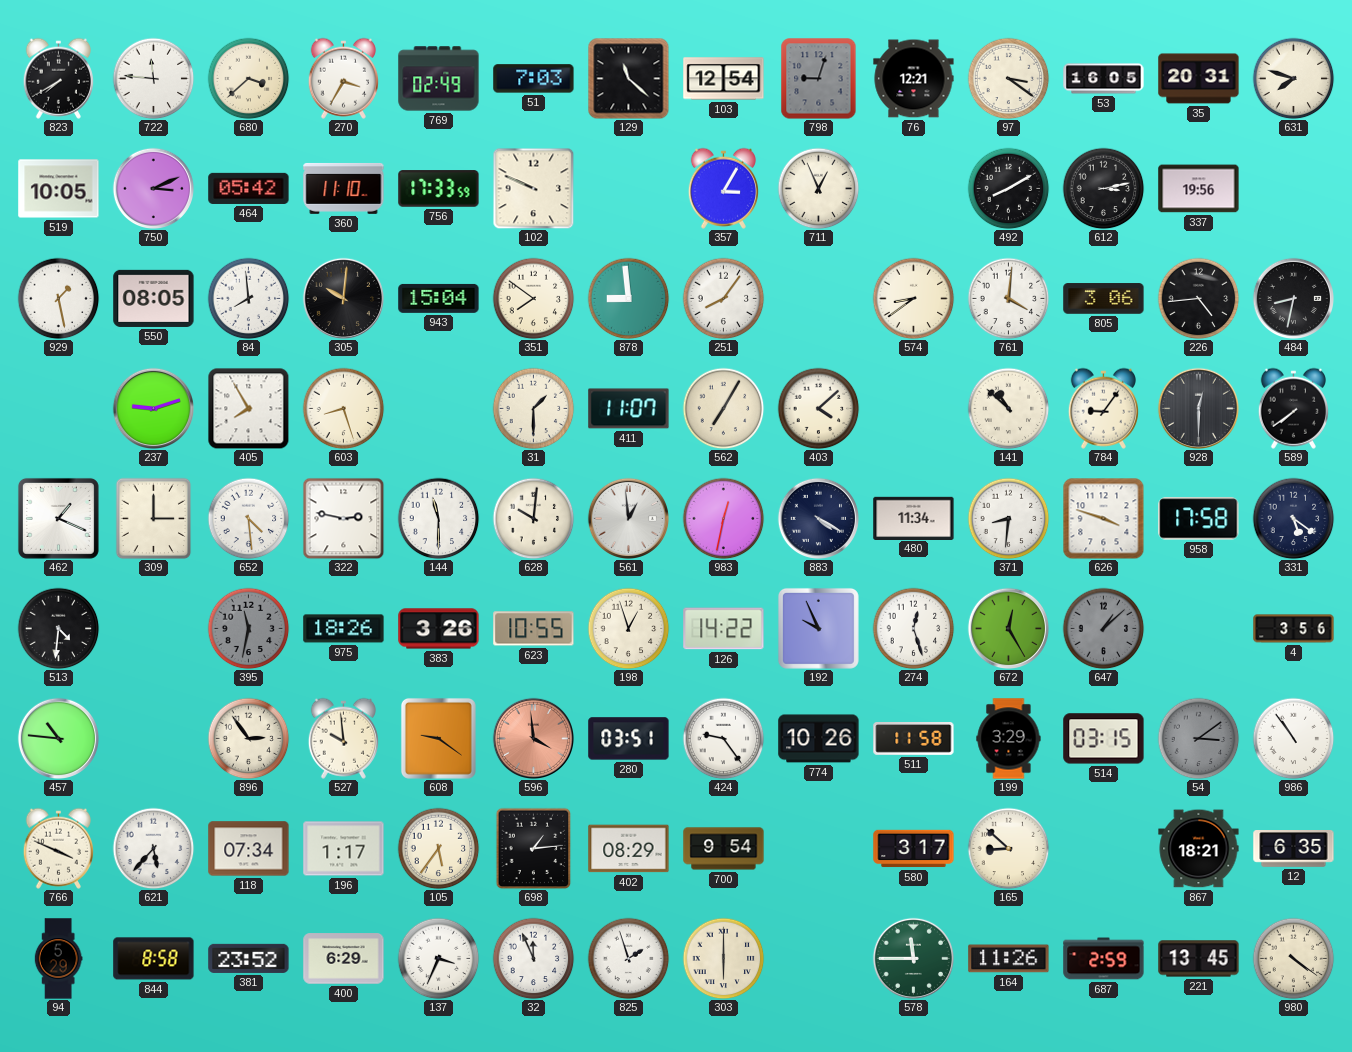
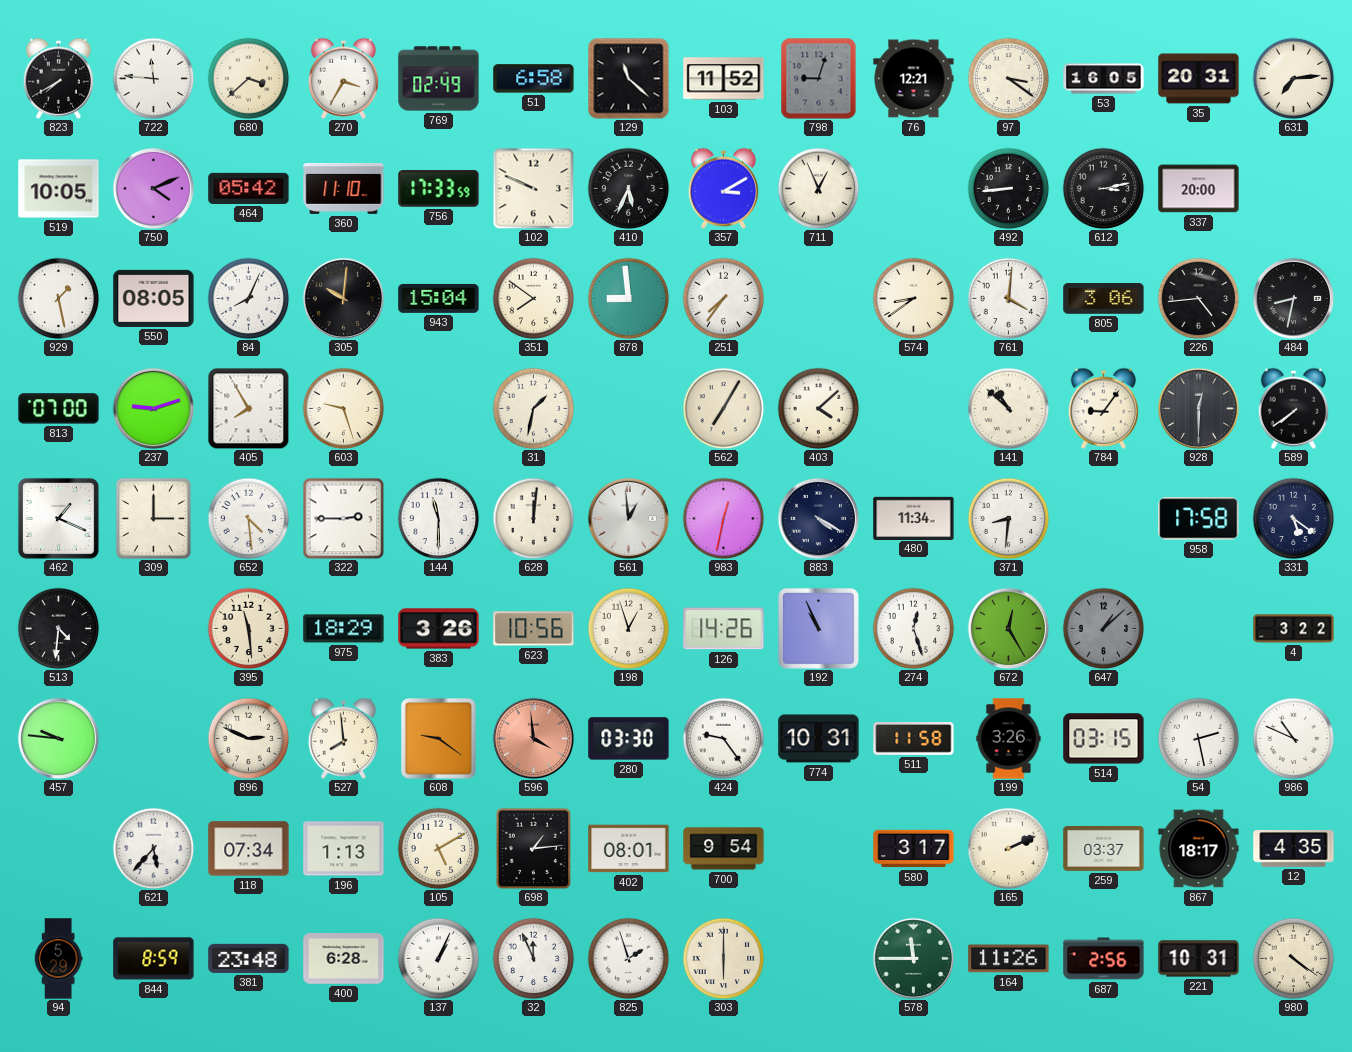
51: 7:03 -> 6:58 (534, 79)
103: 12:54 -> 11:52 (724, 79)
631: 7:48 -> 7:14 (1293, 78)
750: 3:11 -> 4:11 (153, 188)
410: none -> 5:34 (628, 188)
357: 3:05 -> 3:10 (723, 188)
492: 8:10 -> 8:44 (1008, 188)
337: 19:56 -> 20:00 (1199, 189)
84: 7:59 -> 8:04 (248, 298)
251: 8:06 -> 7:36 (723, 298)
813: none -> 07:00 (59, 409)
603: 8:27 -> 9:27 (343, 408)
31: 1:30 -> 1:32 (533, 408)
411: 11:07 -> none (629, 409)
322: 2:47 -> 2:45 (343, 518)
628: 10:01 -> 12:01 (533, 518)
626: 3:48 -> none (1103, 518)
395: 11:32 -> 11:29 (248, 628)
395 dial: grey -> cream (248, 628)
975: 18:26 -> 18:29 (344, 629)
623: 10:55 -> 10:56 (534, 629)
126: 14:22 -> 14:26 (724, 629)
192: 9:56 -> 10:56 (818, 628)
4: 3:56 -> 3:22 (1294, 629)
457: 10:46 -> 9:46 (58, 738)
896: 2:54 -> 2:49 (248, 738)
527: 9:59 -> 7:59 (343, 738)
280: 03:51 -> 03:30 (629, 739)
774: 10:26 -> 10:31 (819, 739)
199: 3:29 -> 3:26 (1009, 739)
54: 3:09 -> 2:28 (1198, 738)
54 dial: grey -> white (1198, 738)
986: 10:54 -> 10:49 (1293, 738)
766: 3:49 -> none (58, 848)
196: 1:17 -> 1:13 (344, 849)
105: 5:36 -> 5:10 (438, 848)
402: 08:29 -> 08:01 (629, 849)
165: 8:52 -> 2:11 (1008, 848)
259: none -> 03:37 (1104, 848)
867: 18:21 -> 18:17 (1199, 849)
12: 6:35 -> 4:35 (1294, 849)
844: 8:58 -> 8:59 (154, 959)
381: 23:52 -> 23:48 (249, 958)
400: 6:29 -> 6:28 (344, 959)
137: 3:34 -> 1:04 (438, 958)
687: 2:59 -> 2:56 (1104, 959)
221: 13:45 -> 10:31 (1199, 959)
